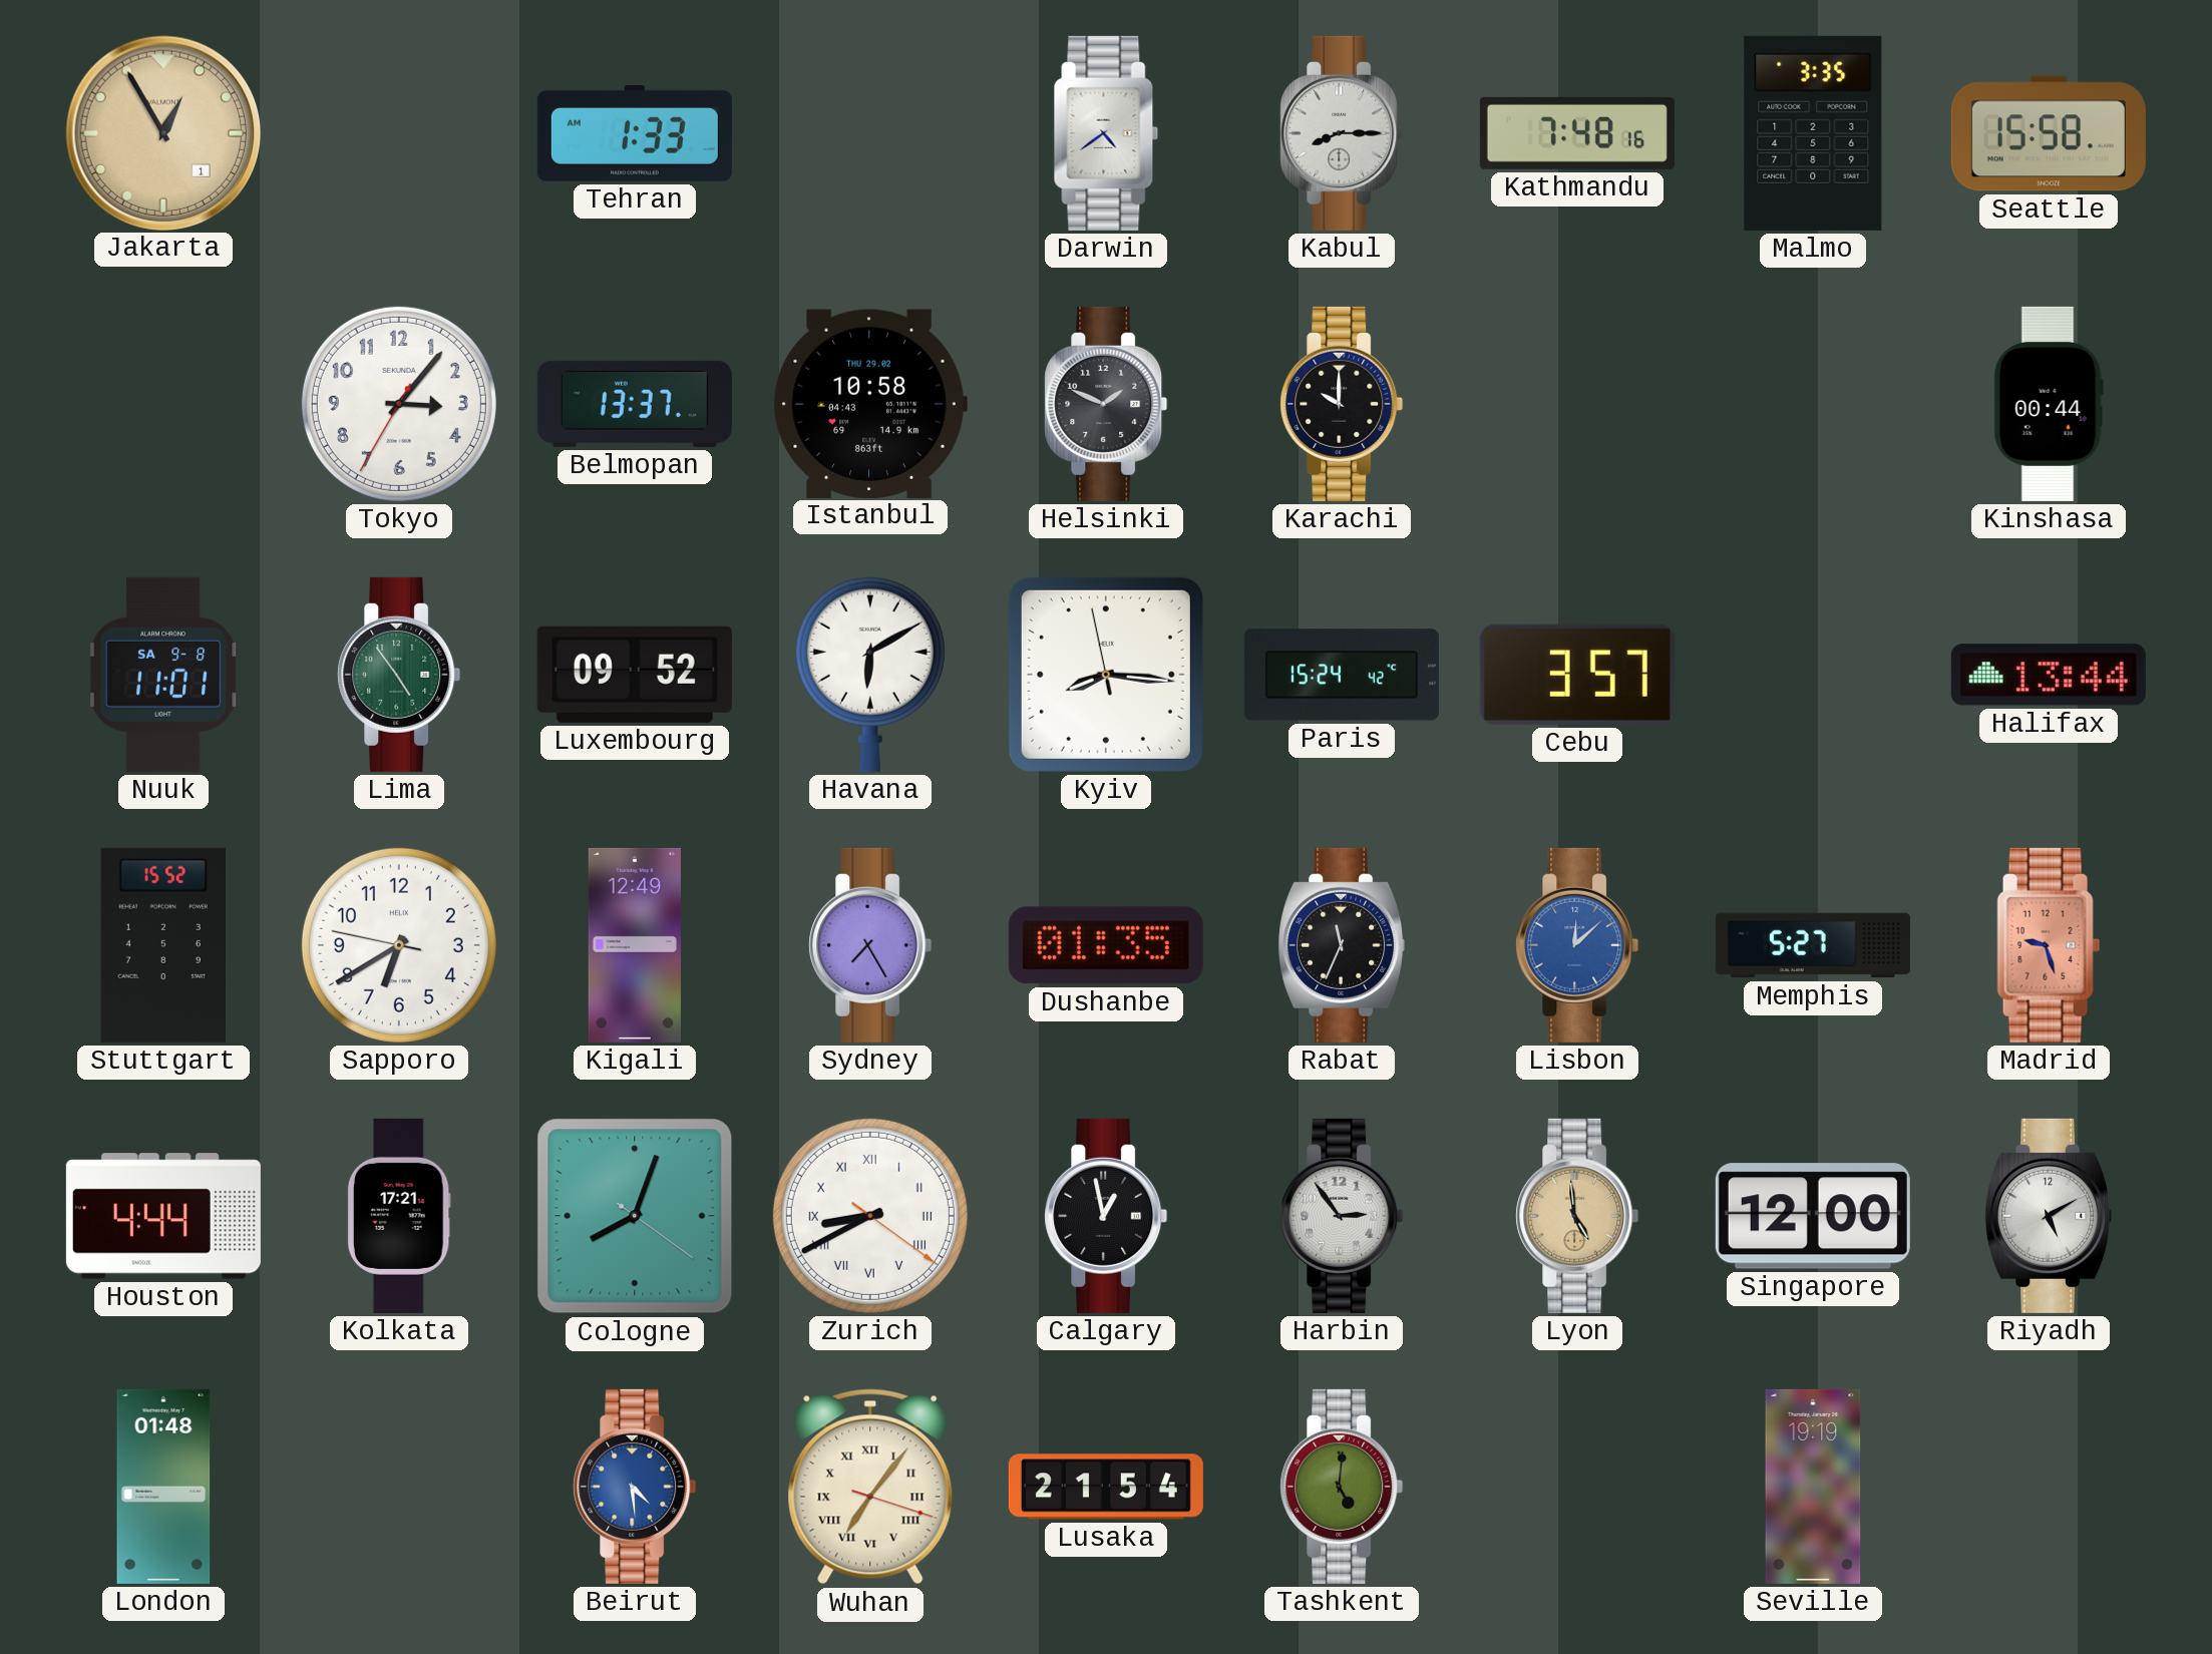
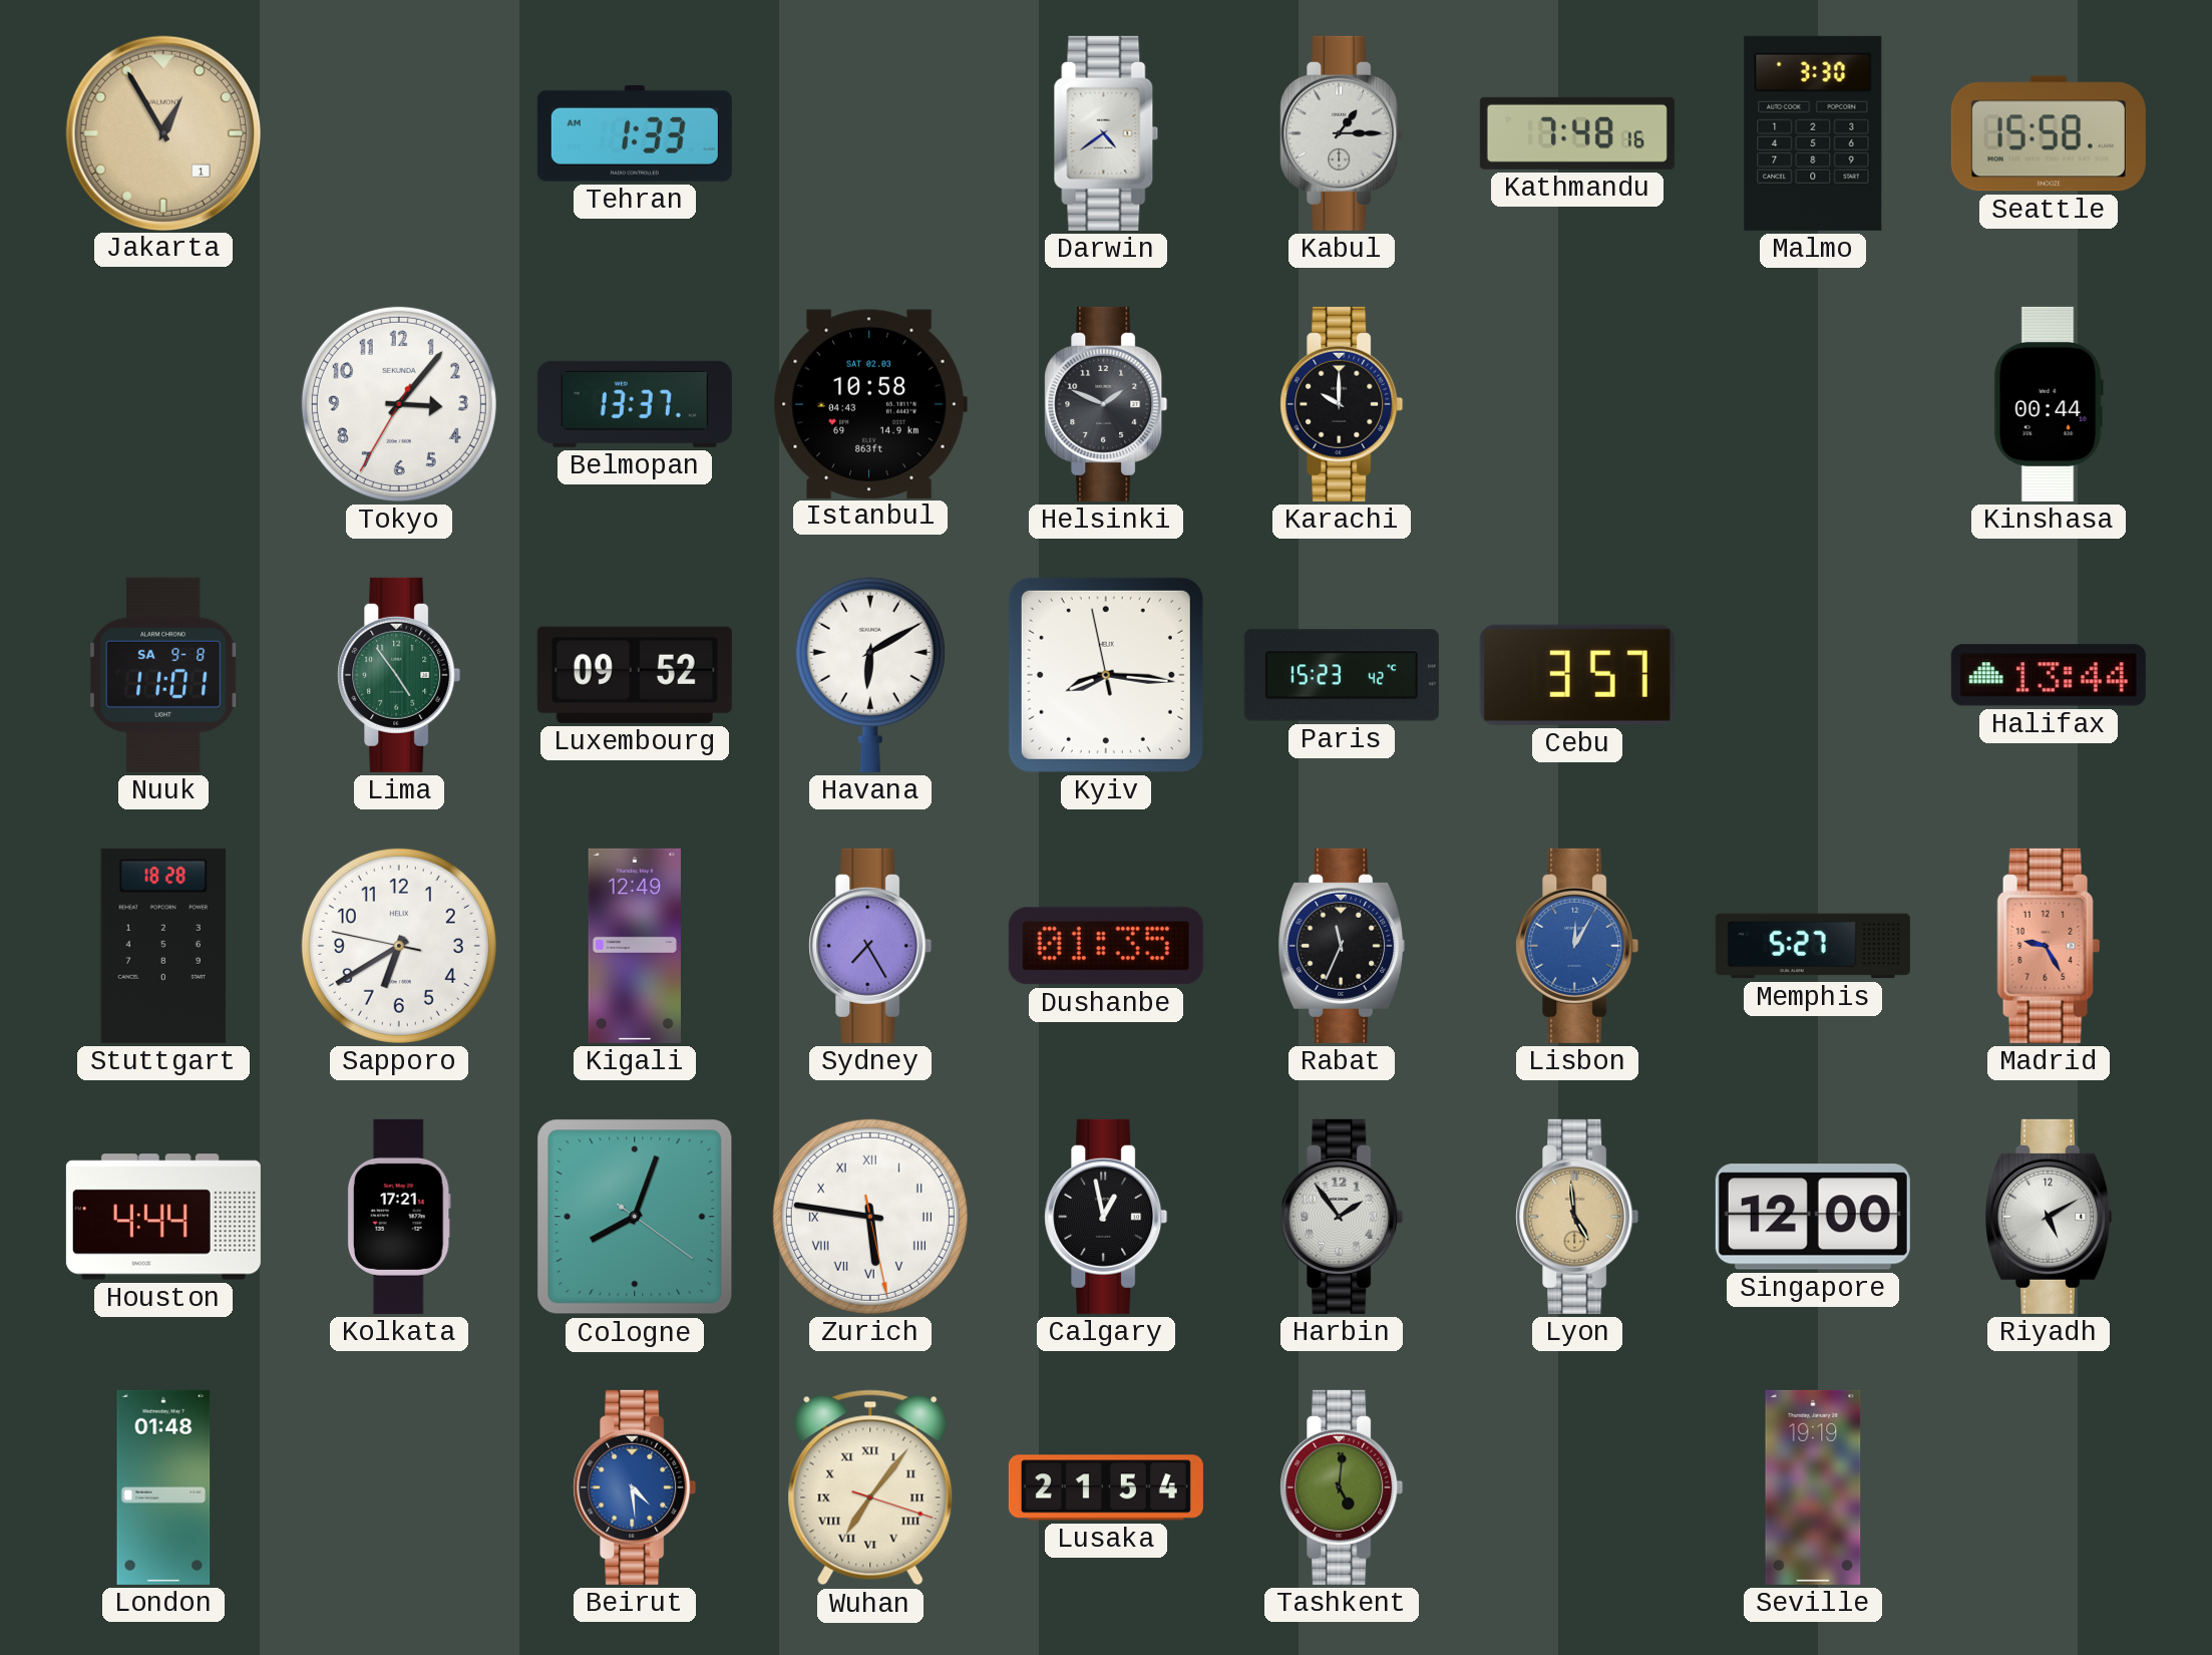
Kabul: 8:15 -> 1:15 (1342, 133)
Malmo: 3:35 -> 3:30 (1813, 133)
Istanbul date: THU 29.02 -> SAT 02.03 (870, 403)
Paris: 15:24 -> 15:23 (1342, 675)
Stuttgart: 15:52 -> 18:28 (163, 946)
Lisbon: 12:08 -> 12:05 (1577, 946)
Madrid: 9:27 -> 9:25 (2049, 946)
Zurich: 8:40 -> 5:46 (870, 1217)
Harbin: 2:54 -> 1:54 (1342, 1217)
